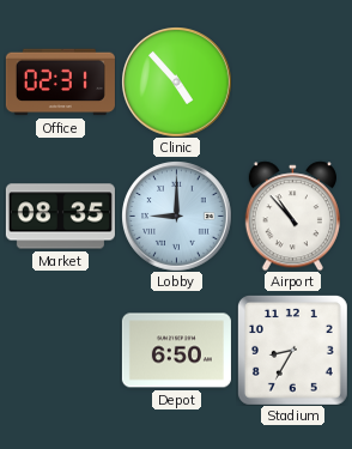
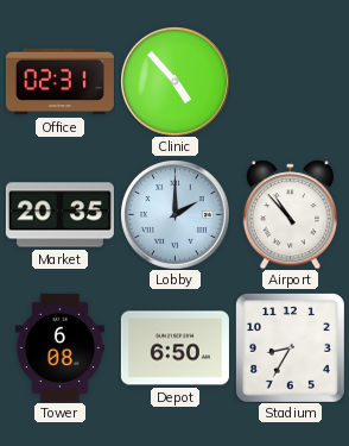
Market: 08:35 -> 20:35 (59, 215)
Lobby: 9:00 -> 2:00 (176, 215)
Tower: none -> 6:08 (59, 347)
